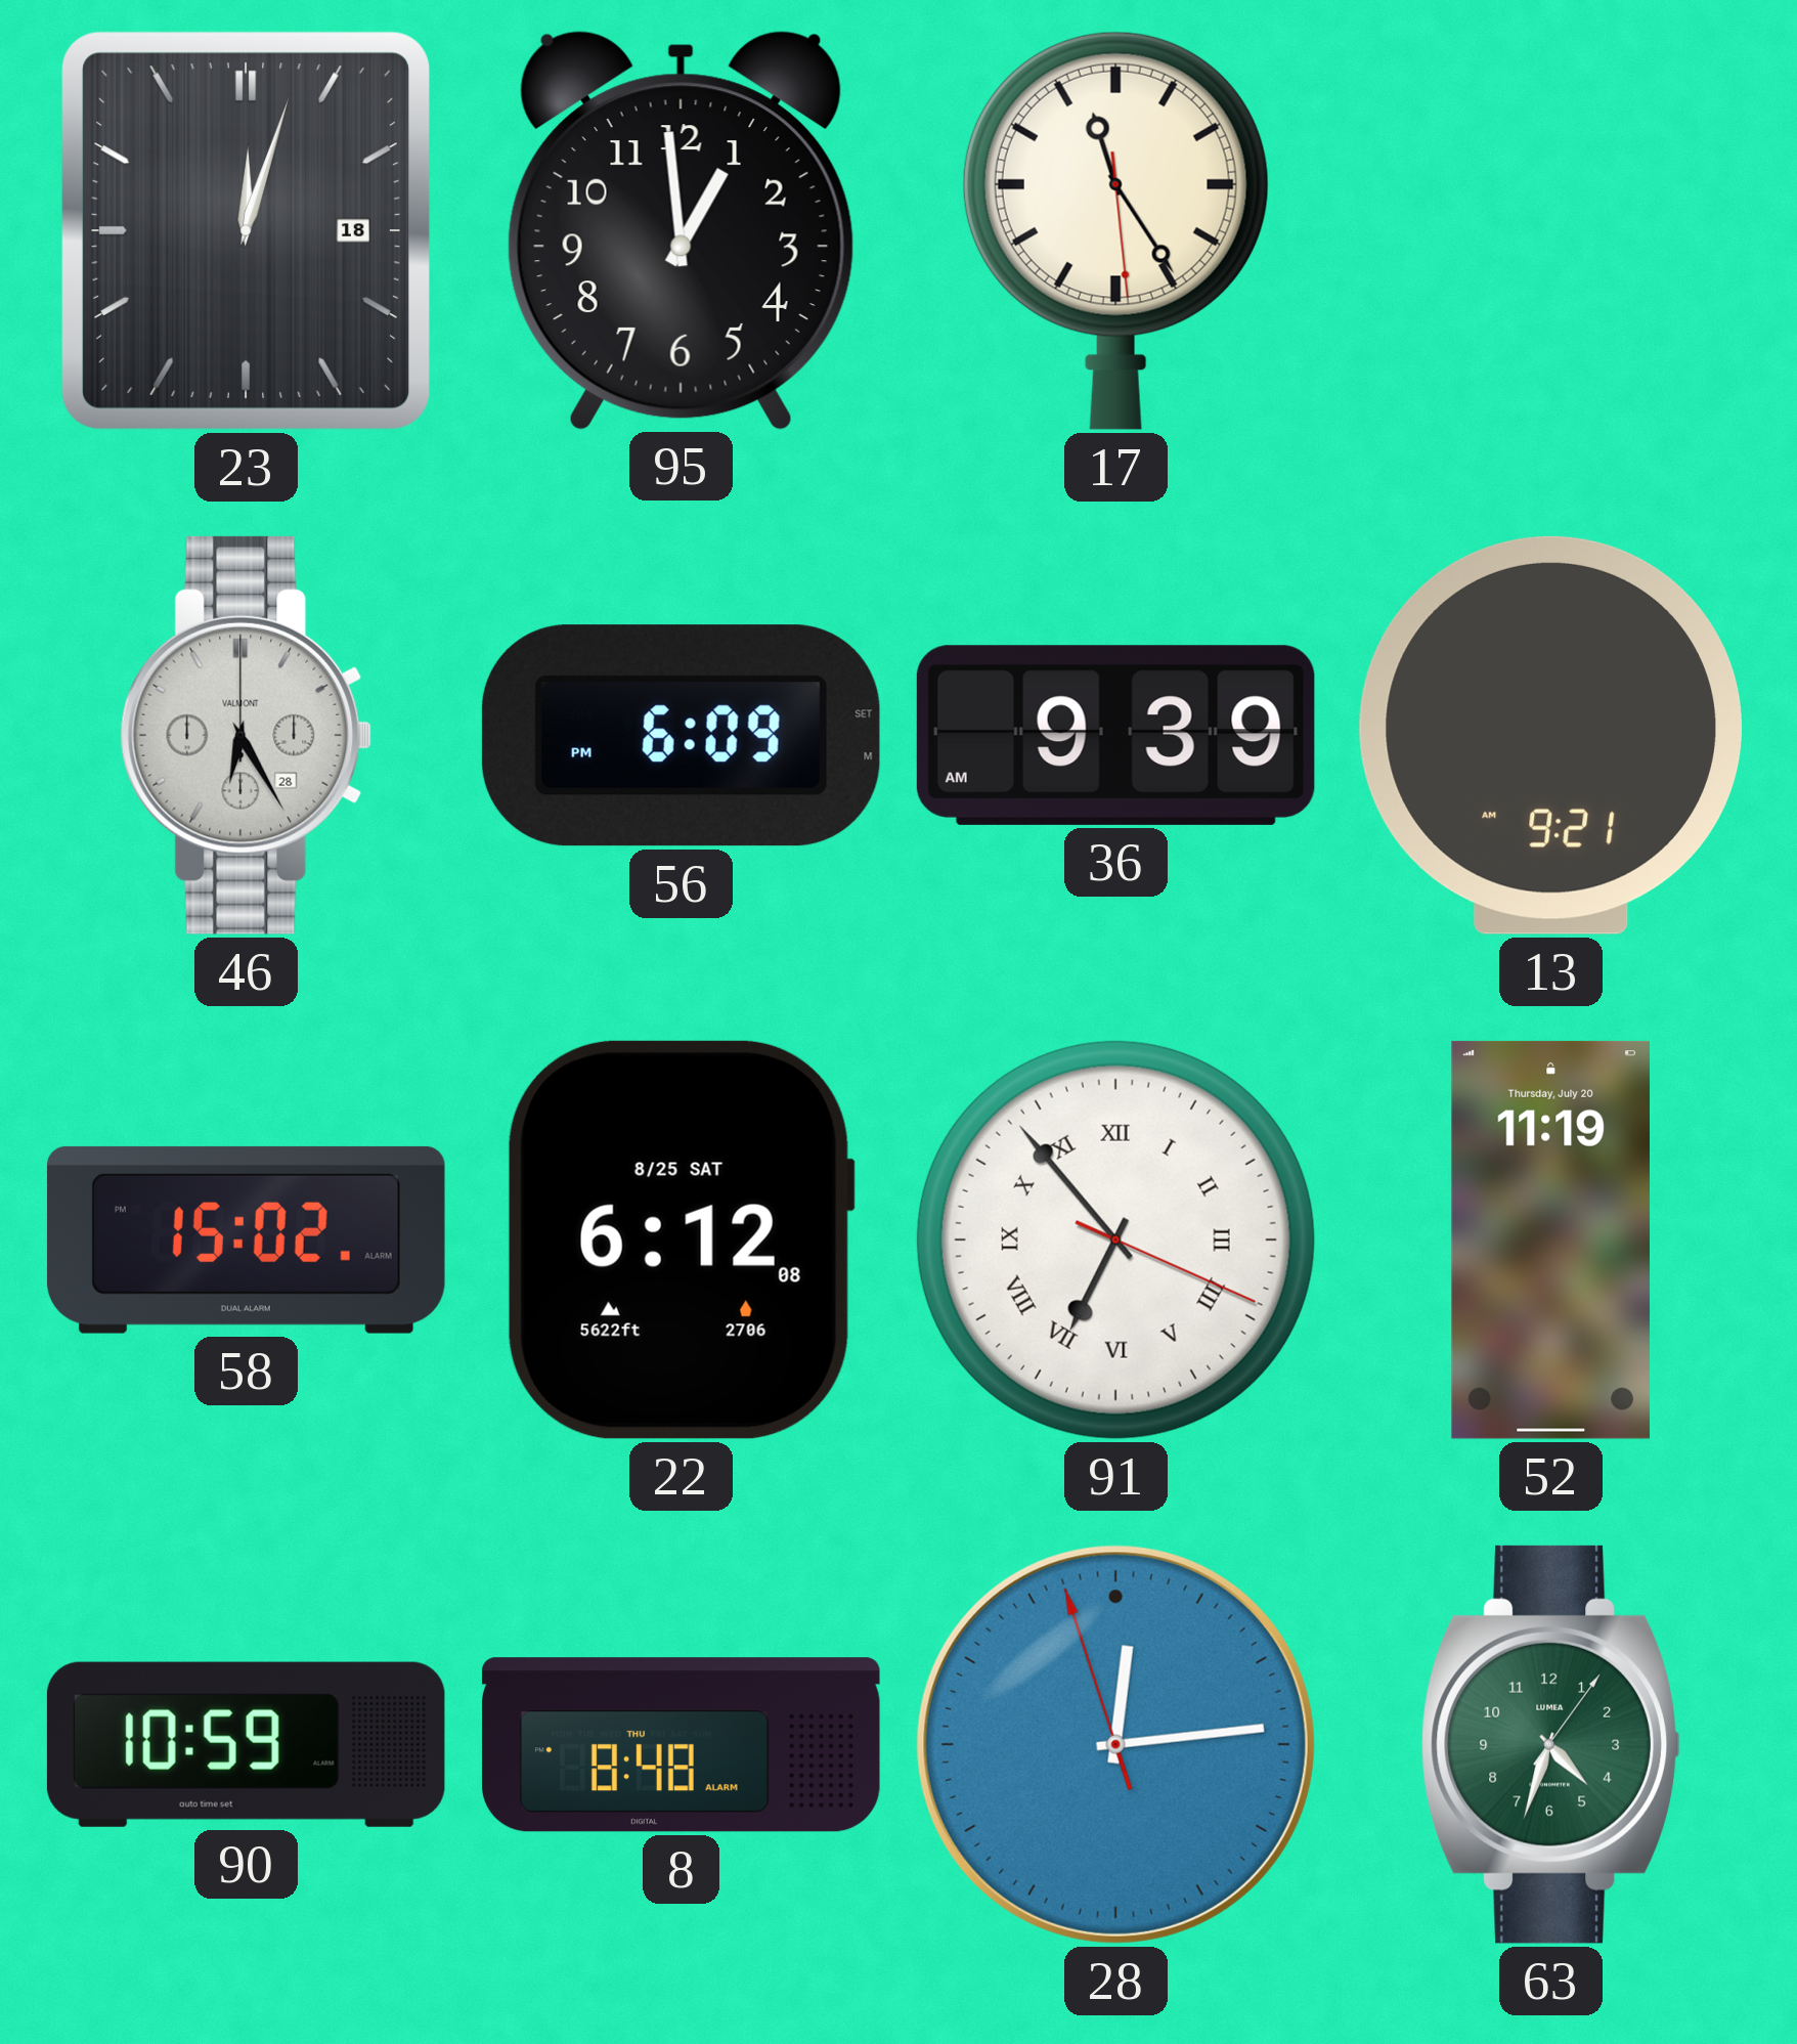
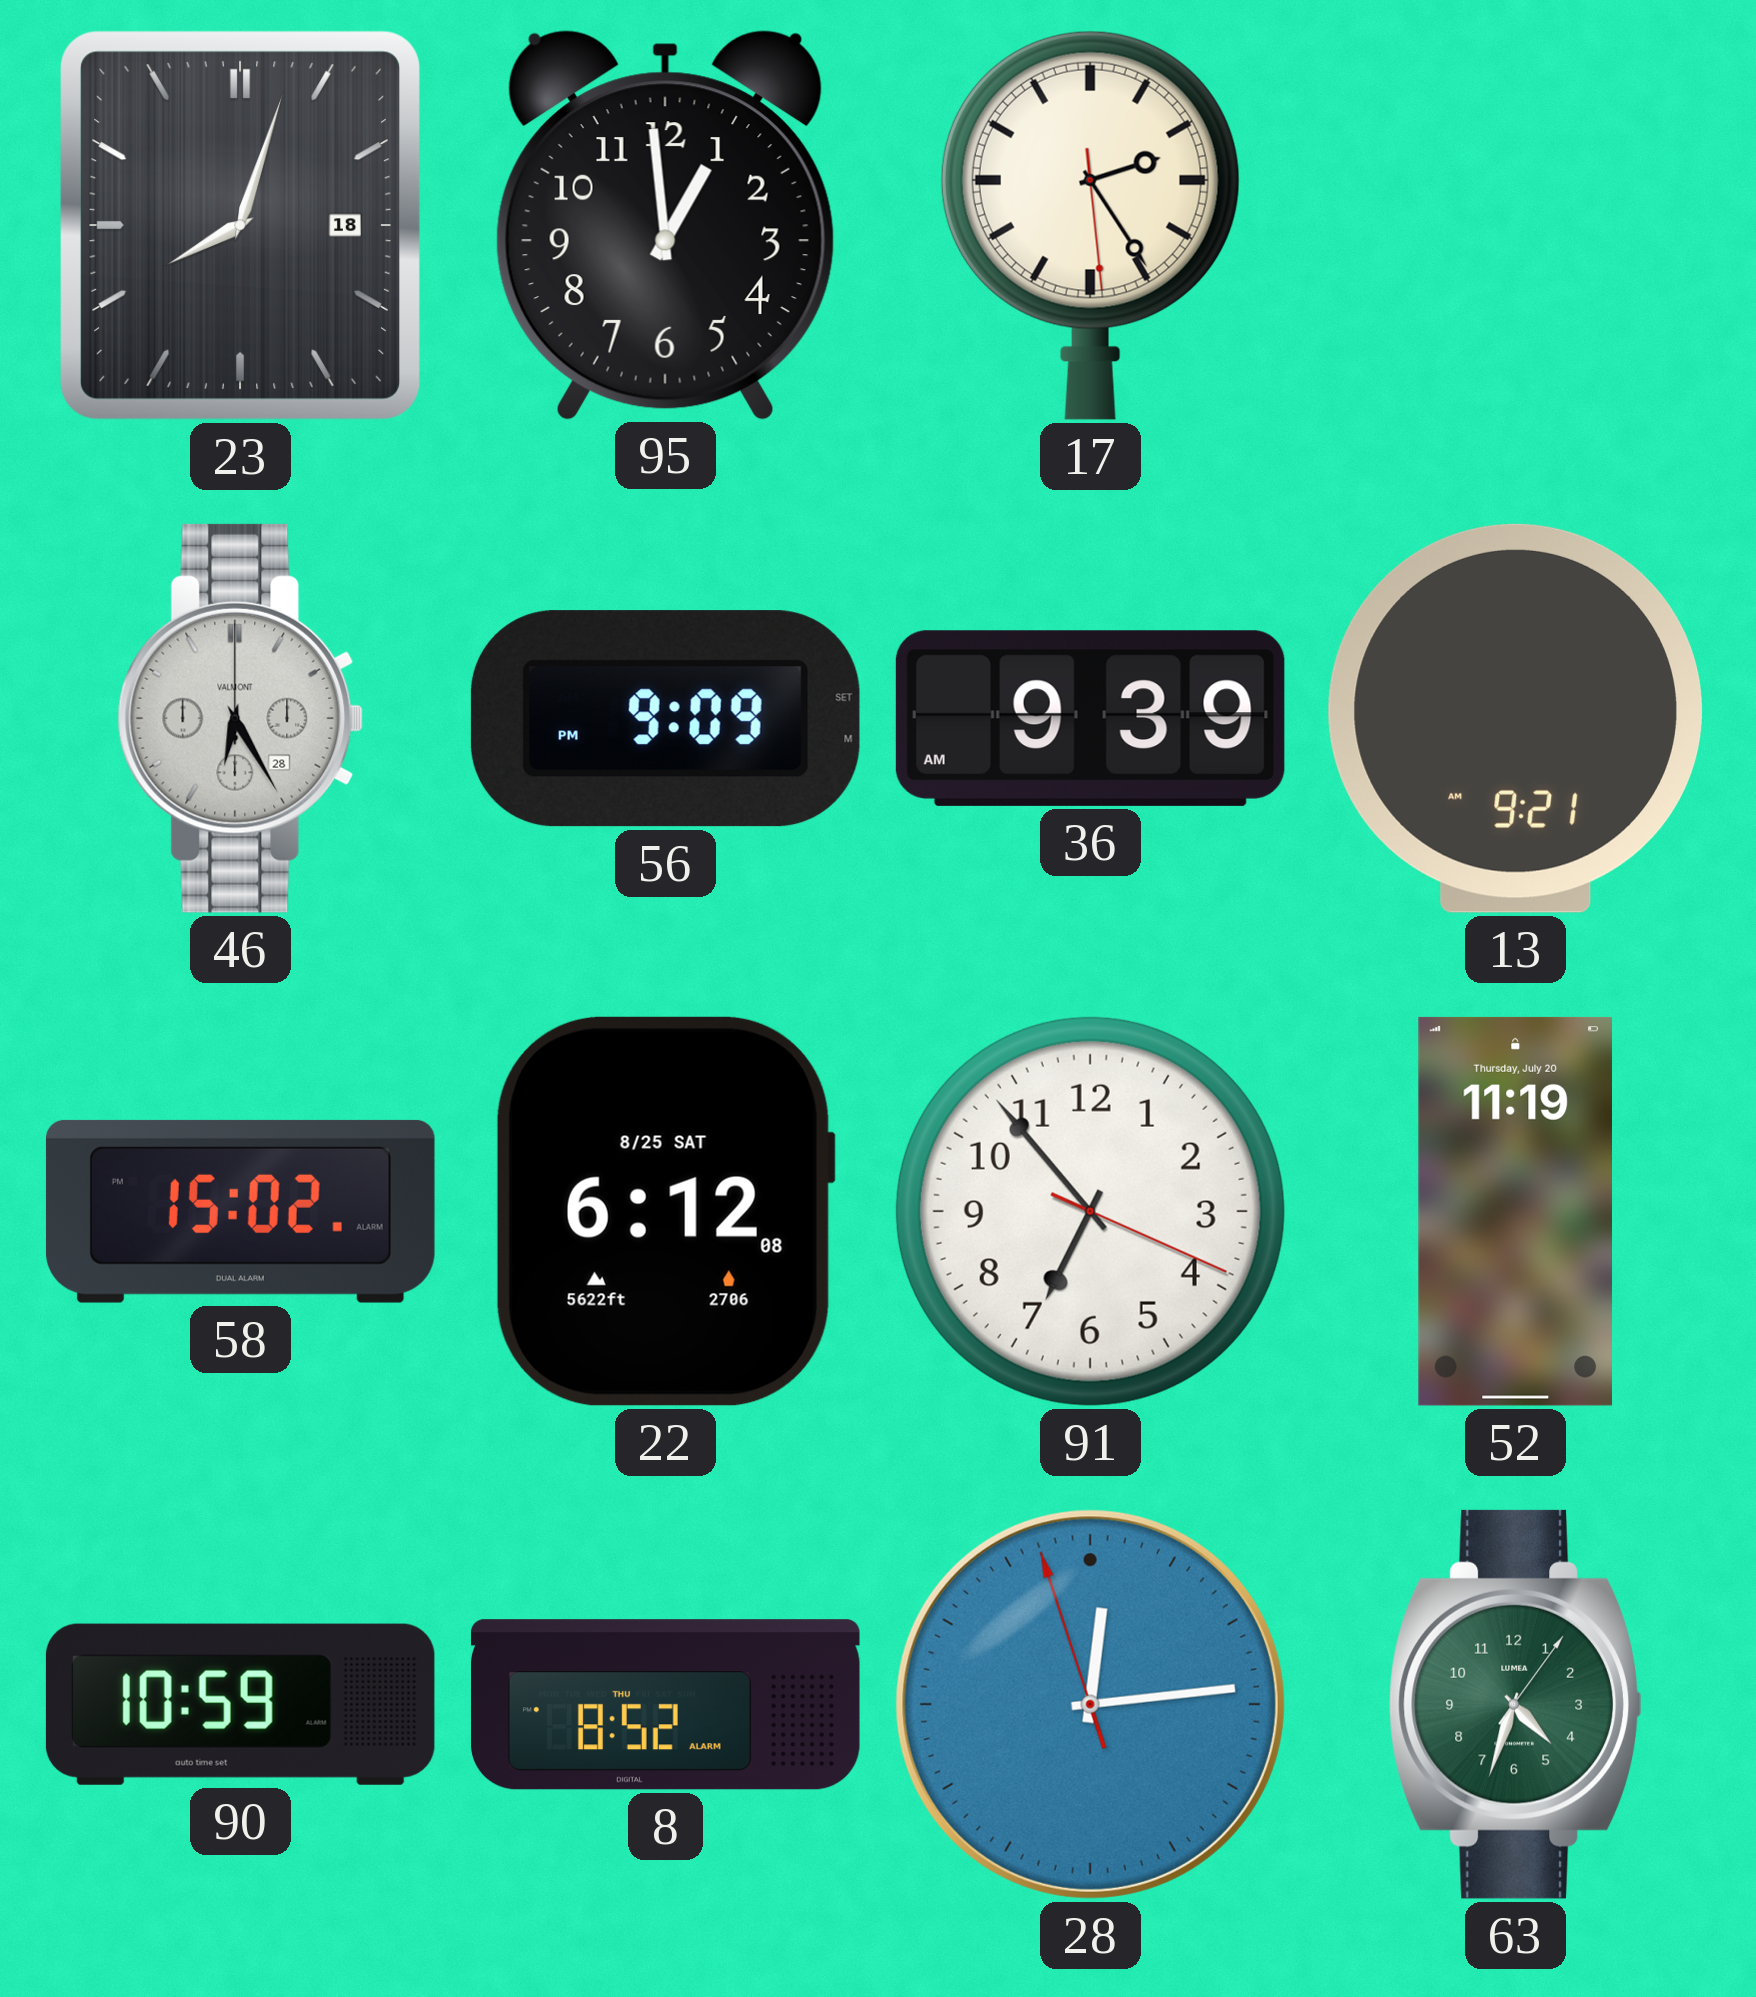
23: 12:03 -> 8:03 (240, 225)
17: 11:24 -> 2:24 (1090, 225)
56: 6:09 -> 9:09 (665, 719)
91 numerals: Roman -> Arabic (1090, 1211)
8: 8:48 -> 8:52 (665, 1705)
